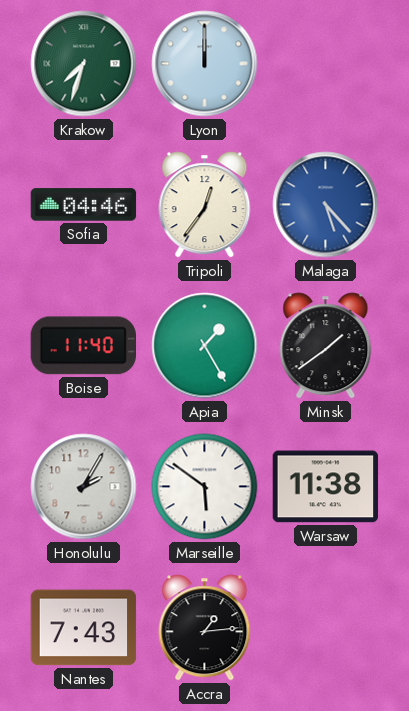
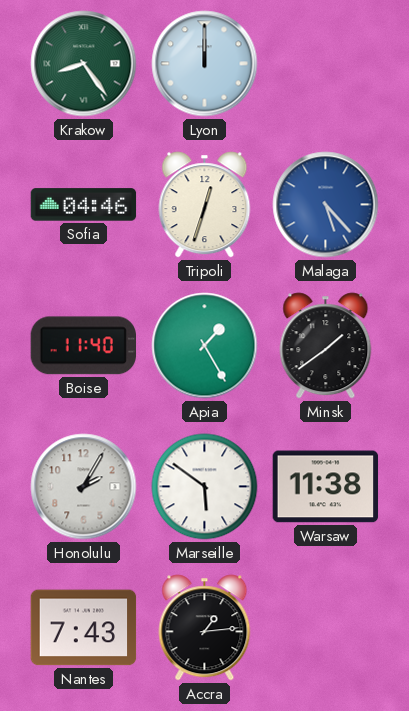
Krakow: 7:33 -> 8:24 (84, 64)
Tripoli: 12:36 -> 12:33 (205, 205)
